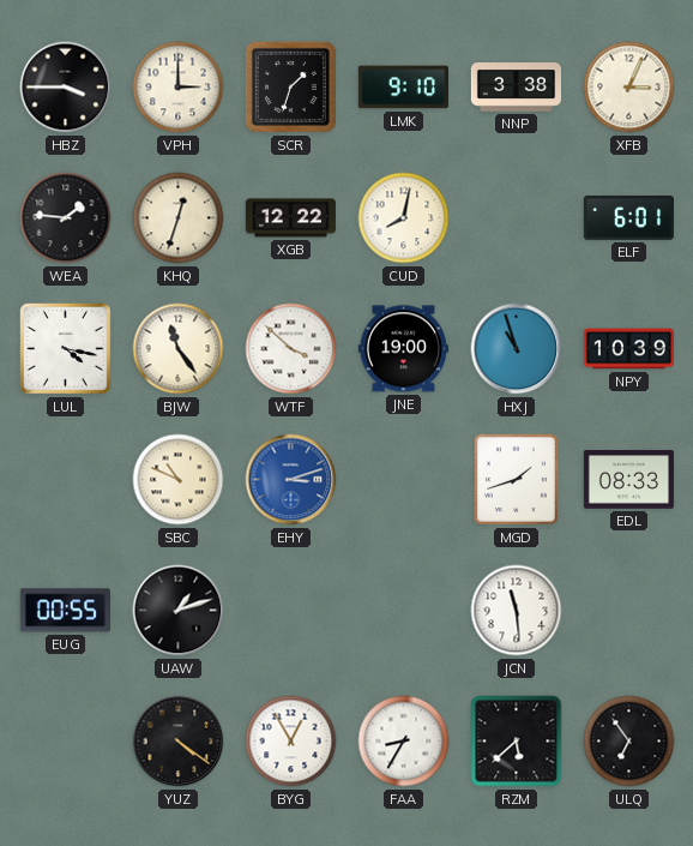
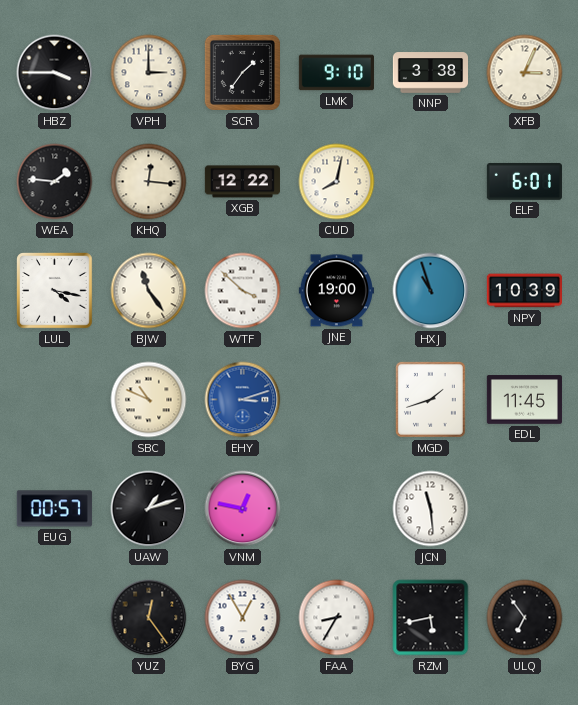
SCR: 1:33 -> 1:36 (242, 72)
KHQ: 12:33 -> 12:16 (149, 182)
EDL: 08:33 -> 11:45 (524, 400)
EUG: 00:55 -> 00:57 (54, 509)
VNM: none -> 12:47 (243, 509)
YUZ: 4:21 -> 12:24 (149, 618)
RZM: 5:38 -> 5:43 (431, 618)
